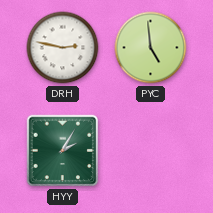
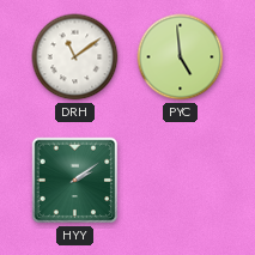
DRH: 2:47 -> 11:09 (75, 57)
HYY: 2:05 -> 2:09 (75, 181)
